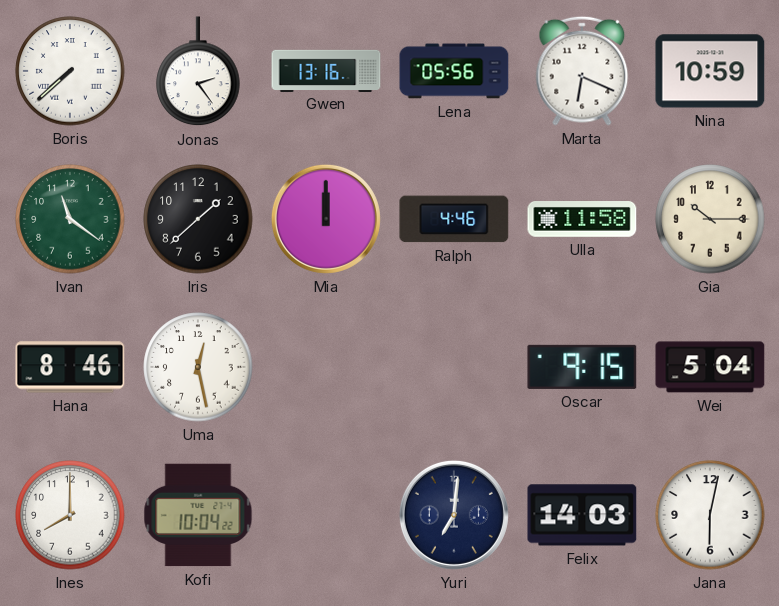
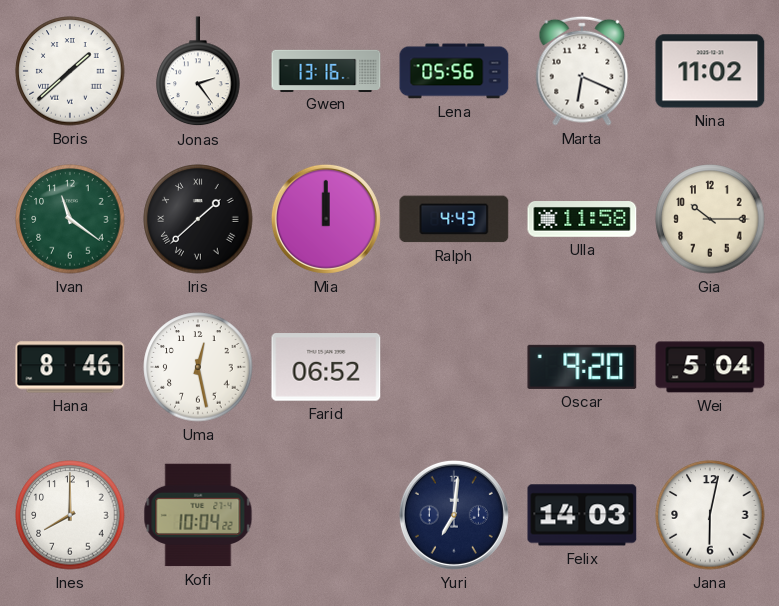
Boris: 7:38 -> 1:38 (70, 71)
Nina: 10:59 -> 11:02 (710, 71)
Iris numerals: Arabic -> Roman (198, 219)
Ralph: 4:46 -> 4:43 (454, 219)
Farid: none -> 06:52 (326, 367)
Oscar: 9:15 -> 9:20 (582, 367)
